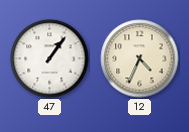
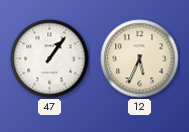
12: 4:34 -> 5:34 (140, 59)
